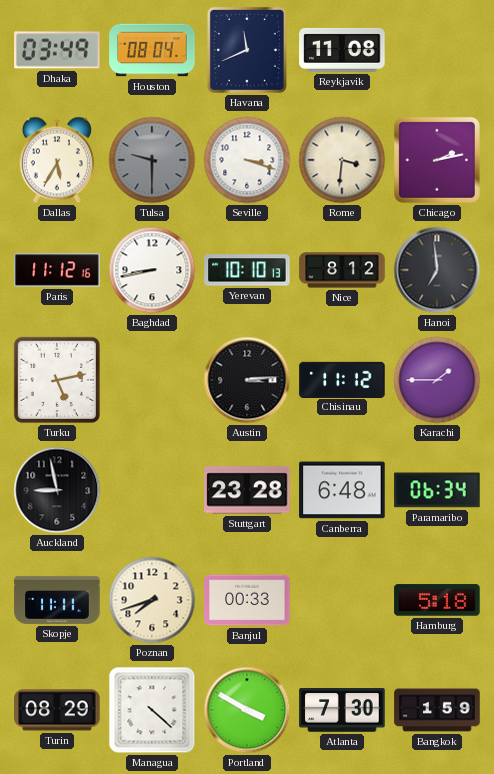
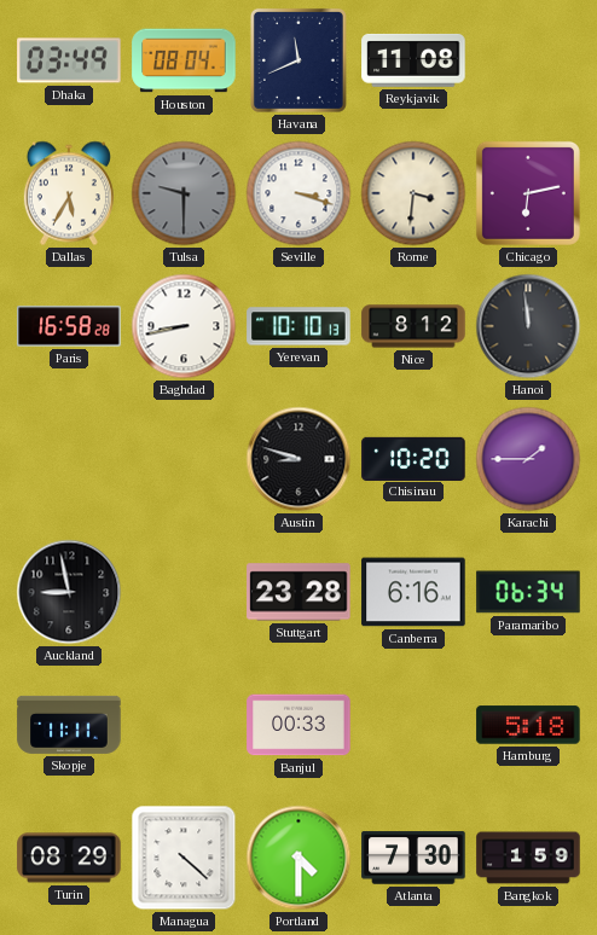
Chicago: 2:13 -> 6:13 (528, 193)
Paris: 11:12 -> 16:58 (69, 326)
Hanoi: 6:59 -> 11:59 (528, 326)
Turku: 5:13 -> none (57, 380)
Austin: 3:14 -> 8:48 (298, 459)
Chisinau: 11:12 -> 10:20 (413, 458)
Canberra: 6:48 -> 6:16 (413, 592)
Poznan: 7:42 -> none (152, 600)
Portland: 3:50 -> 4:30 (298, 858)
